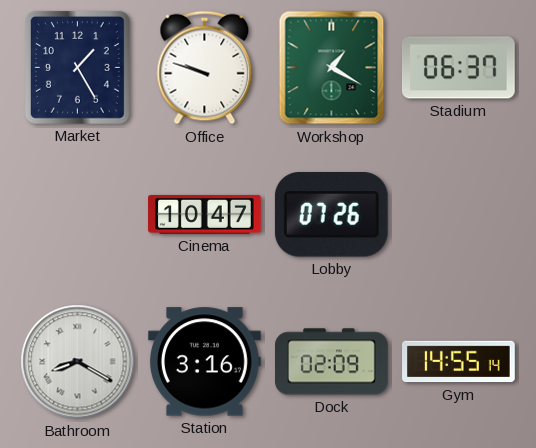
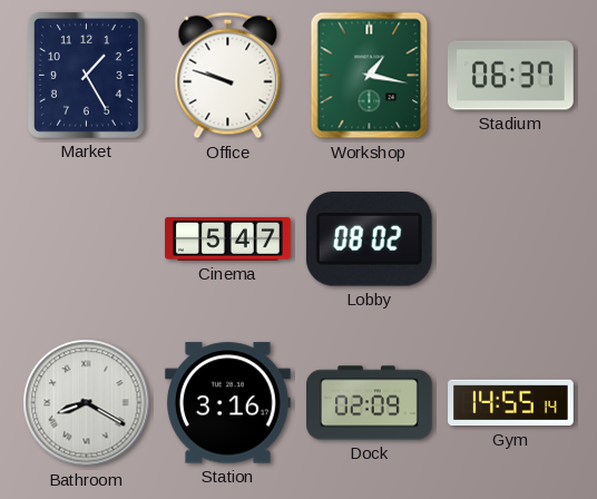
Workshop: 1:20 -> 1:17 (370, 76)
Cinema: 10:47 -> 5:47 (228, 238)
Lobby: 07:26 -> 08:02 (369, 239)
